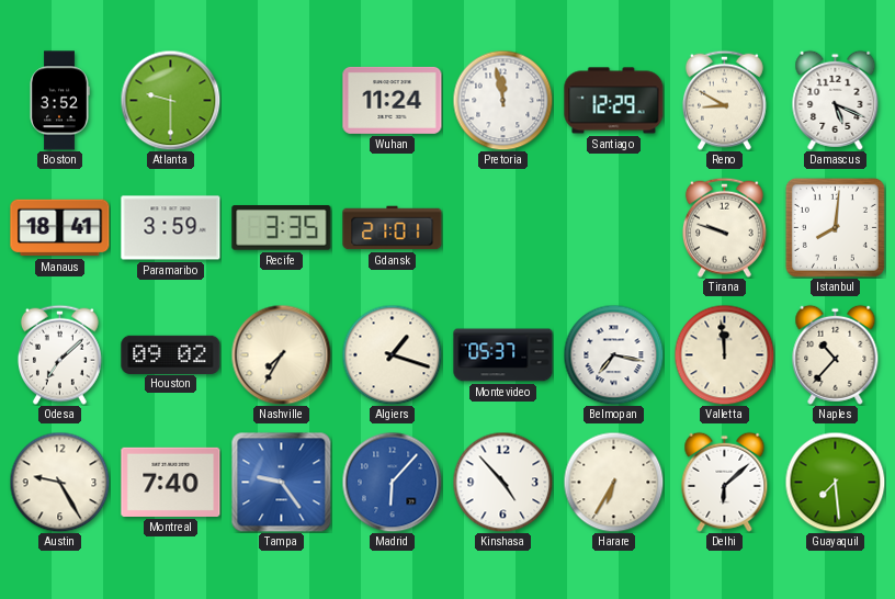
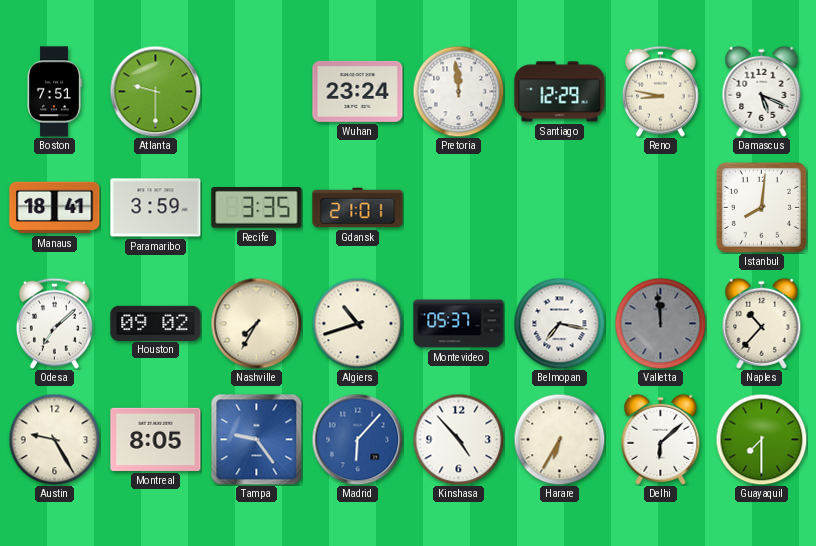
Boston: 3:52 -> 7:51 (54, 92)
Wuhan: 11:24 -> 23:24 (358, 91)
Pretoria: 11:58 -> 11:59 (458, 91)
Reno: 8:50 -> 8:47 (660, 91)
Tirana: 9:48 -> none (724, 227)
Algiers: 1:18 -> 10:42 (357, 323)
Valletta dial: cream -> grey (660, 323)
Montreal: 7:40 -> 8:05 (156, 439)
Guayaquil: 7:29 -> 7:30 (761, 439)
